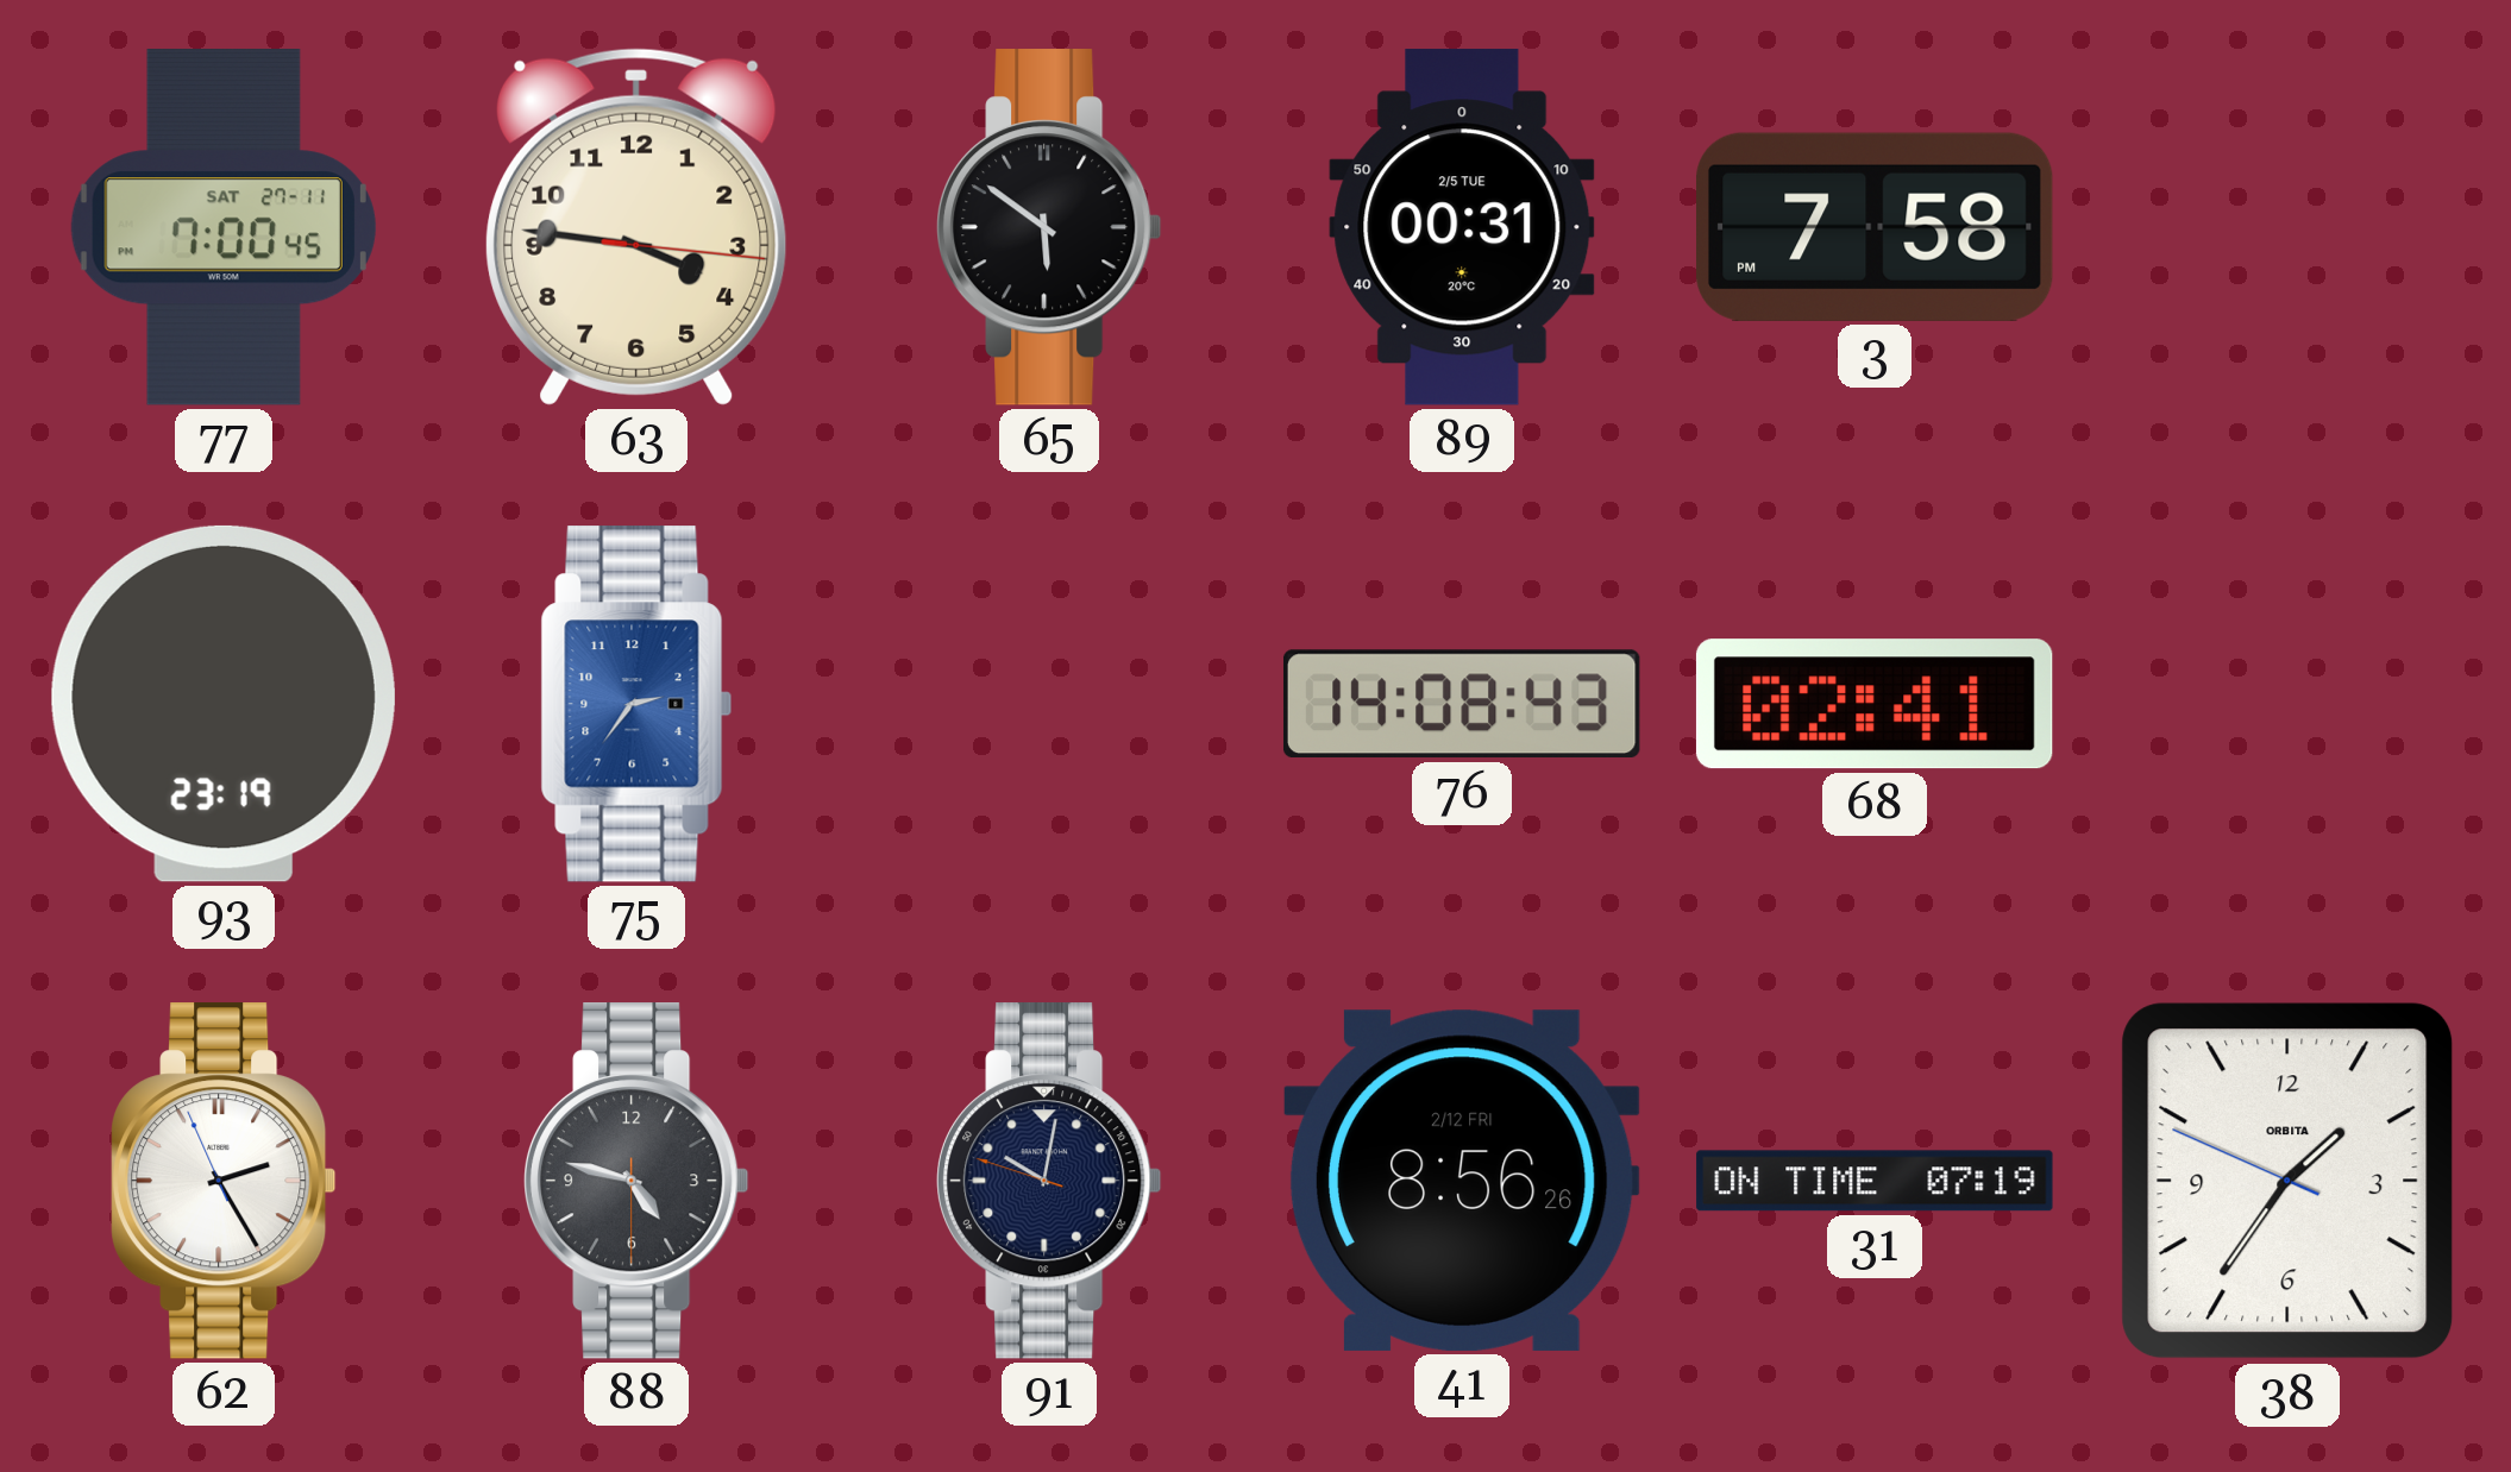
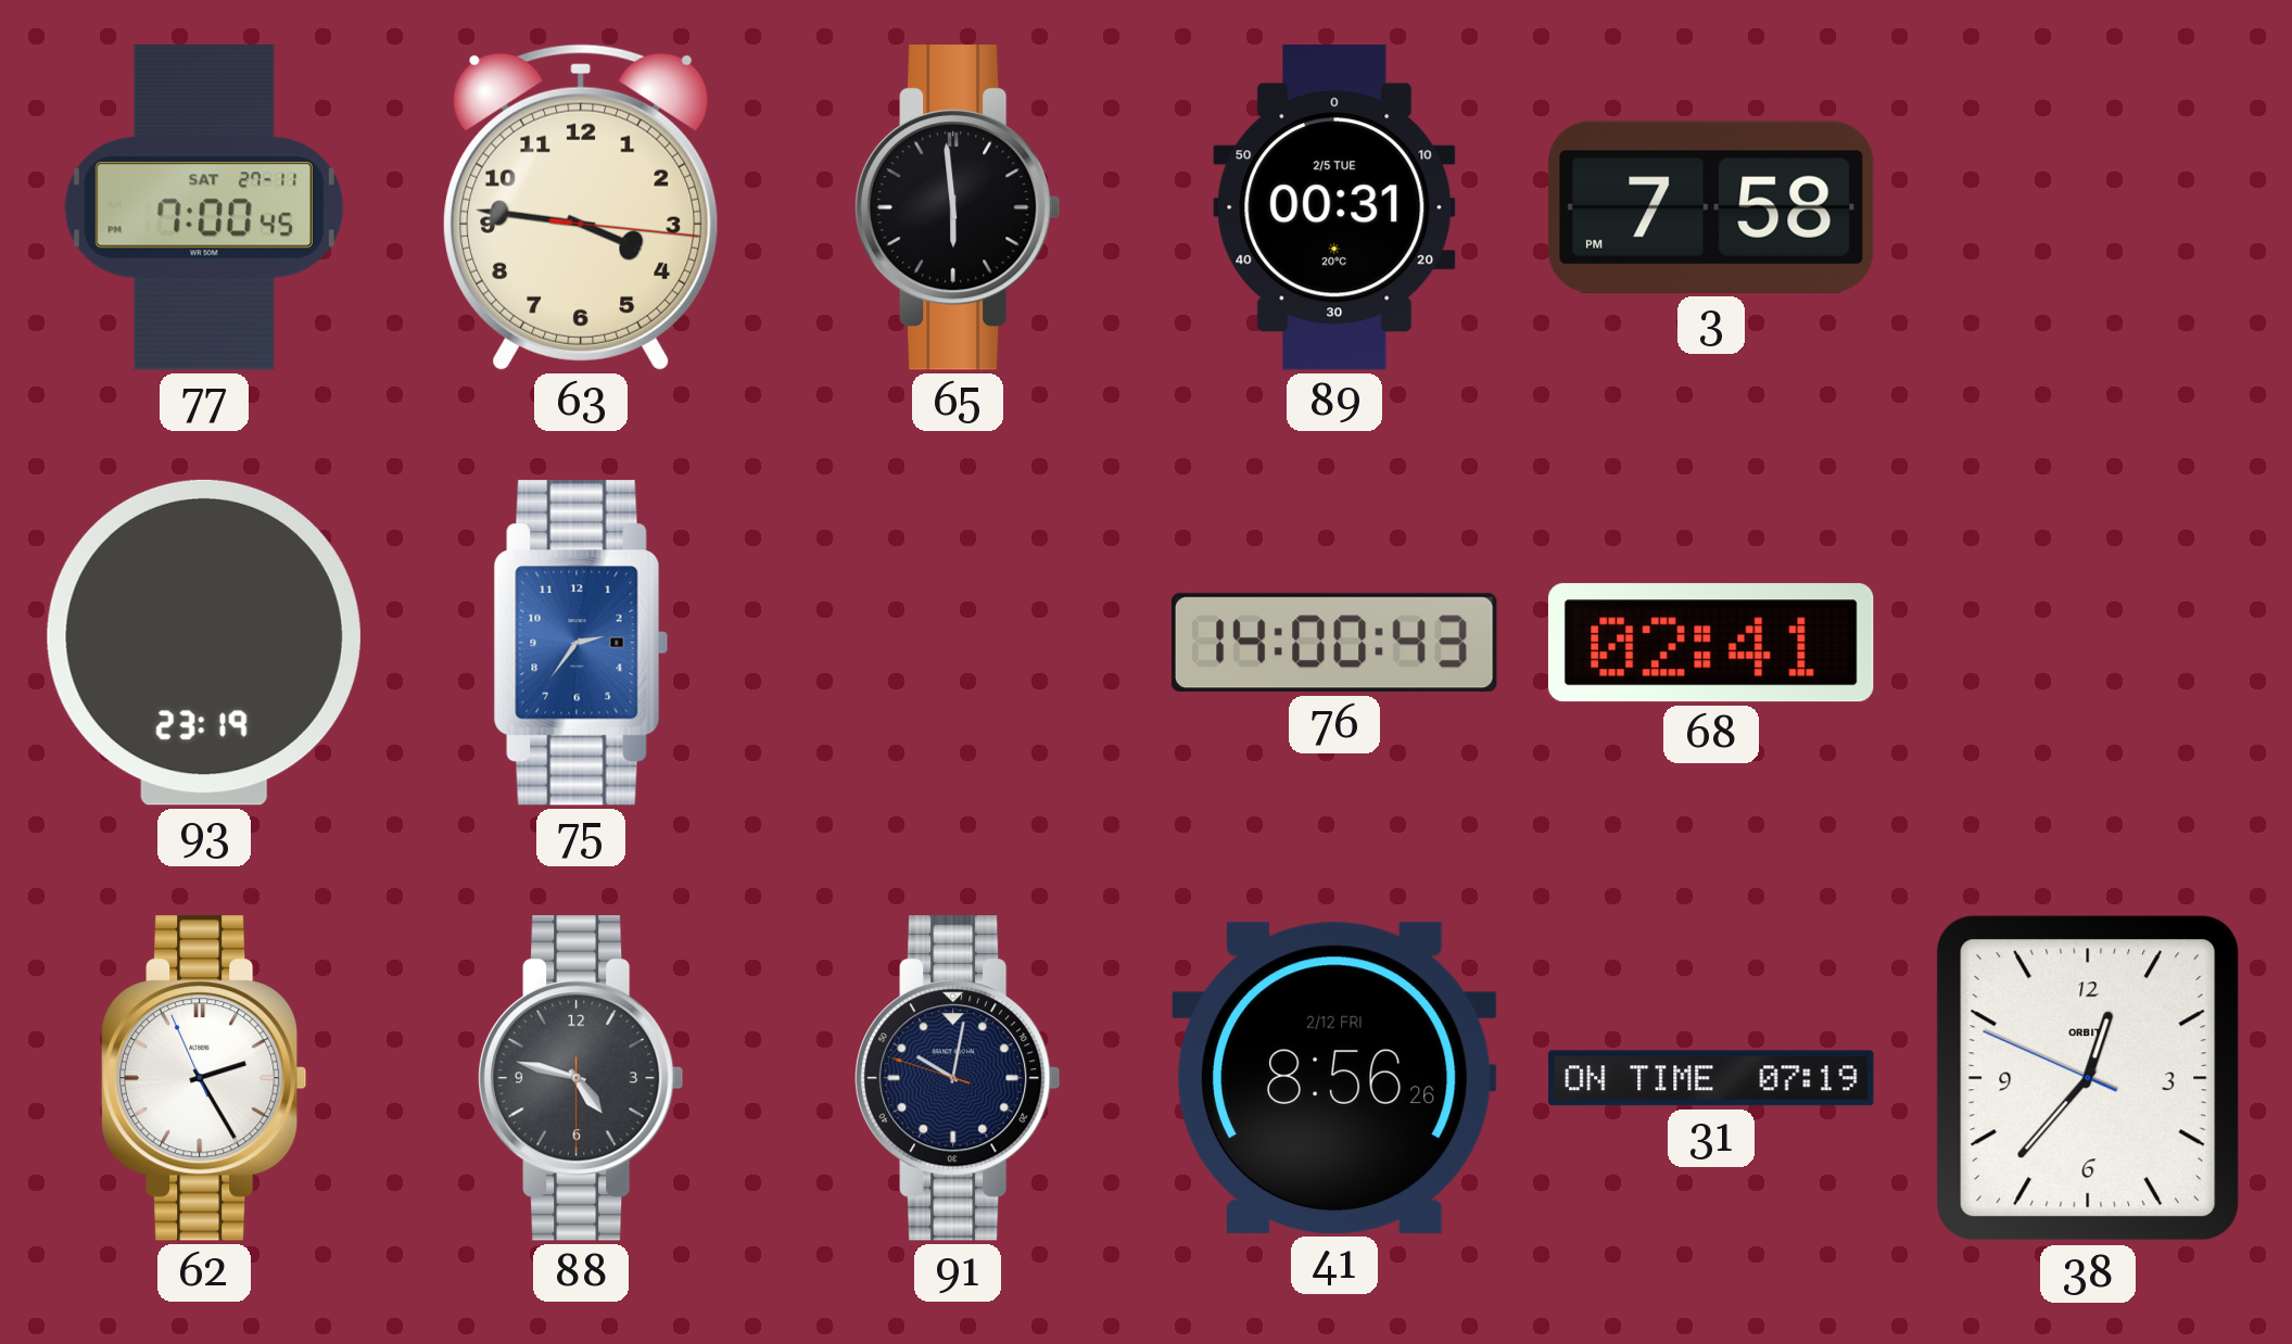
65: 5:51 -> 5:59 (959, 208)
76: 14:08 -> 14:00 (1334, 643)
38: 1:35 -> 12:36 (2088, 1078)
